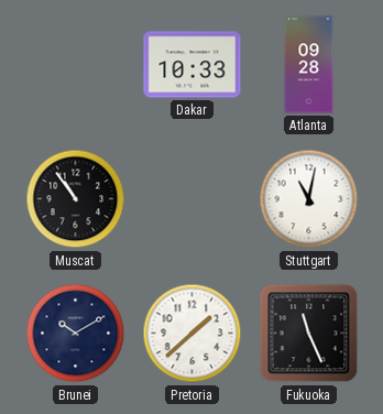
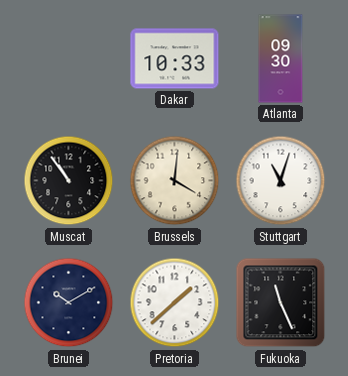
Atlanta: 09:28 -> 09:30 (281, 59)
Brussels: none -> 4:01 (175, 181)
Stuttgart: 11:02 -> 11:03 (281, 181)
